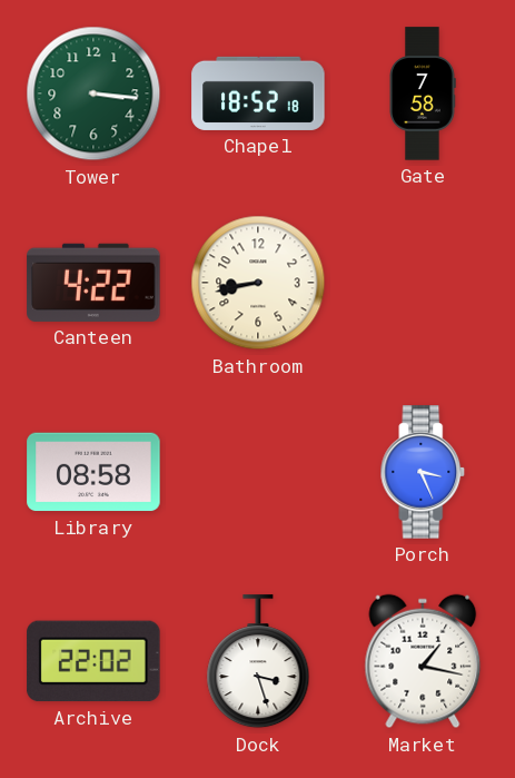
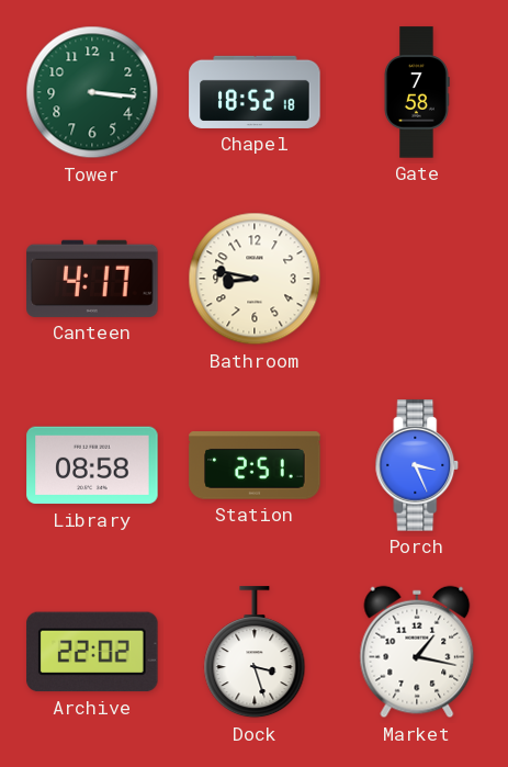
Canteen: 4:22 -> 4:17 (92, 279)
Bathroom: 8:43 -> 8:47 (255, 279)
Station: none -> 2:51 (255, 465)
